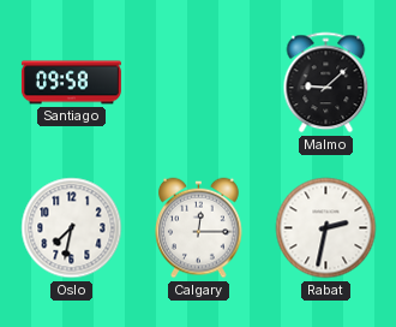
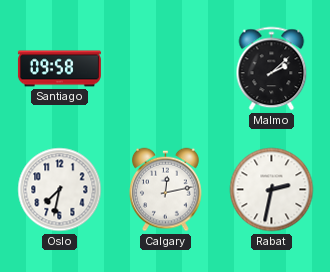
Malmo: 9:08 -> 2:08 (272, 69)
Calgary: 12:15 -> 12:13 (166, 190)
